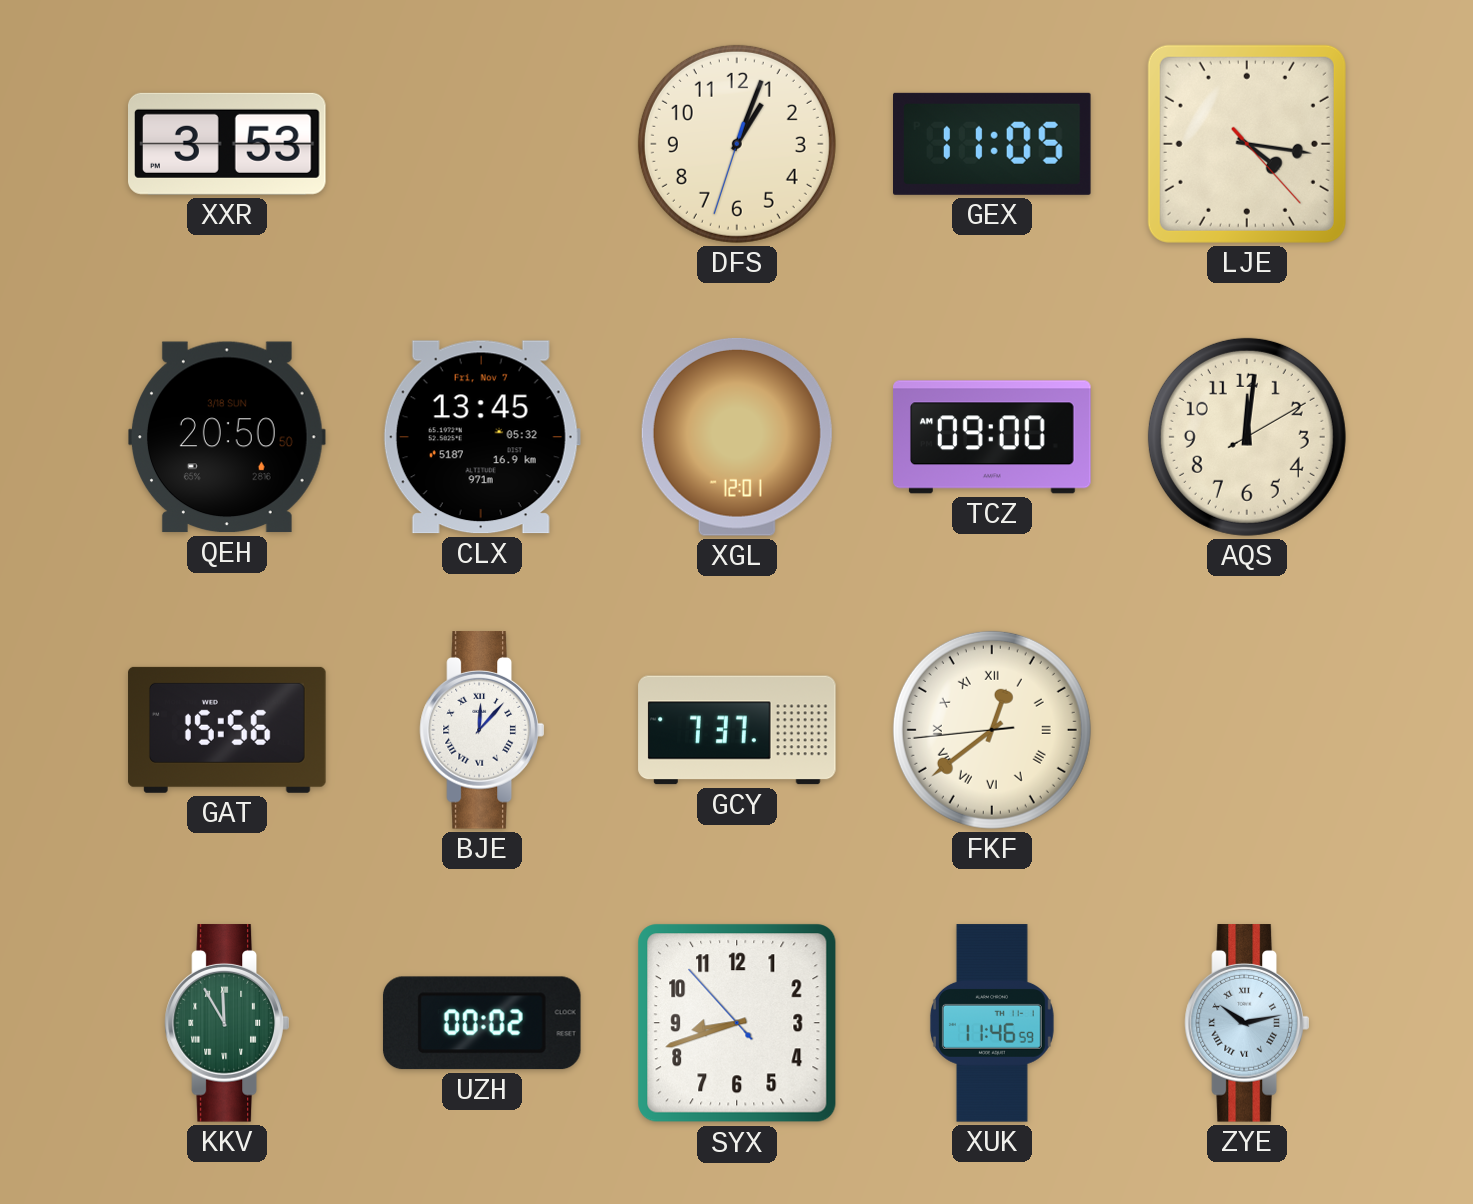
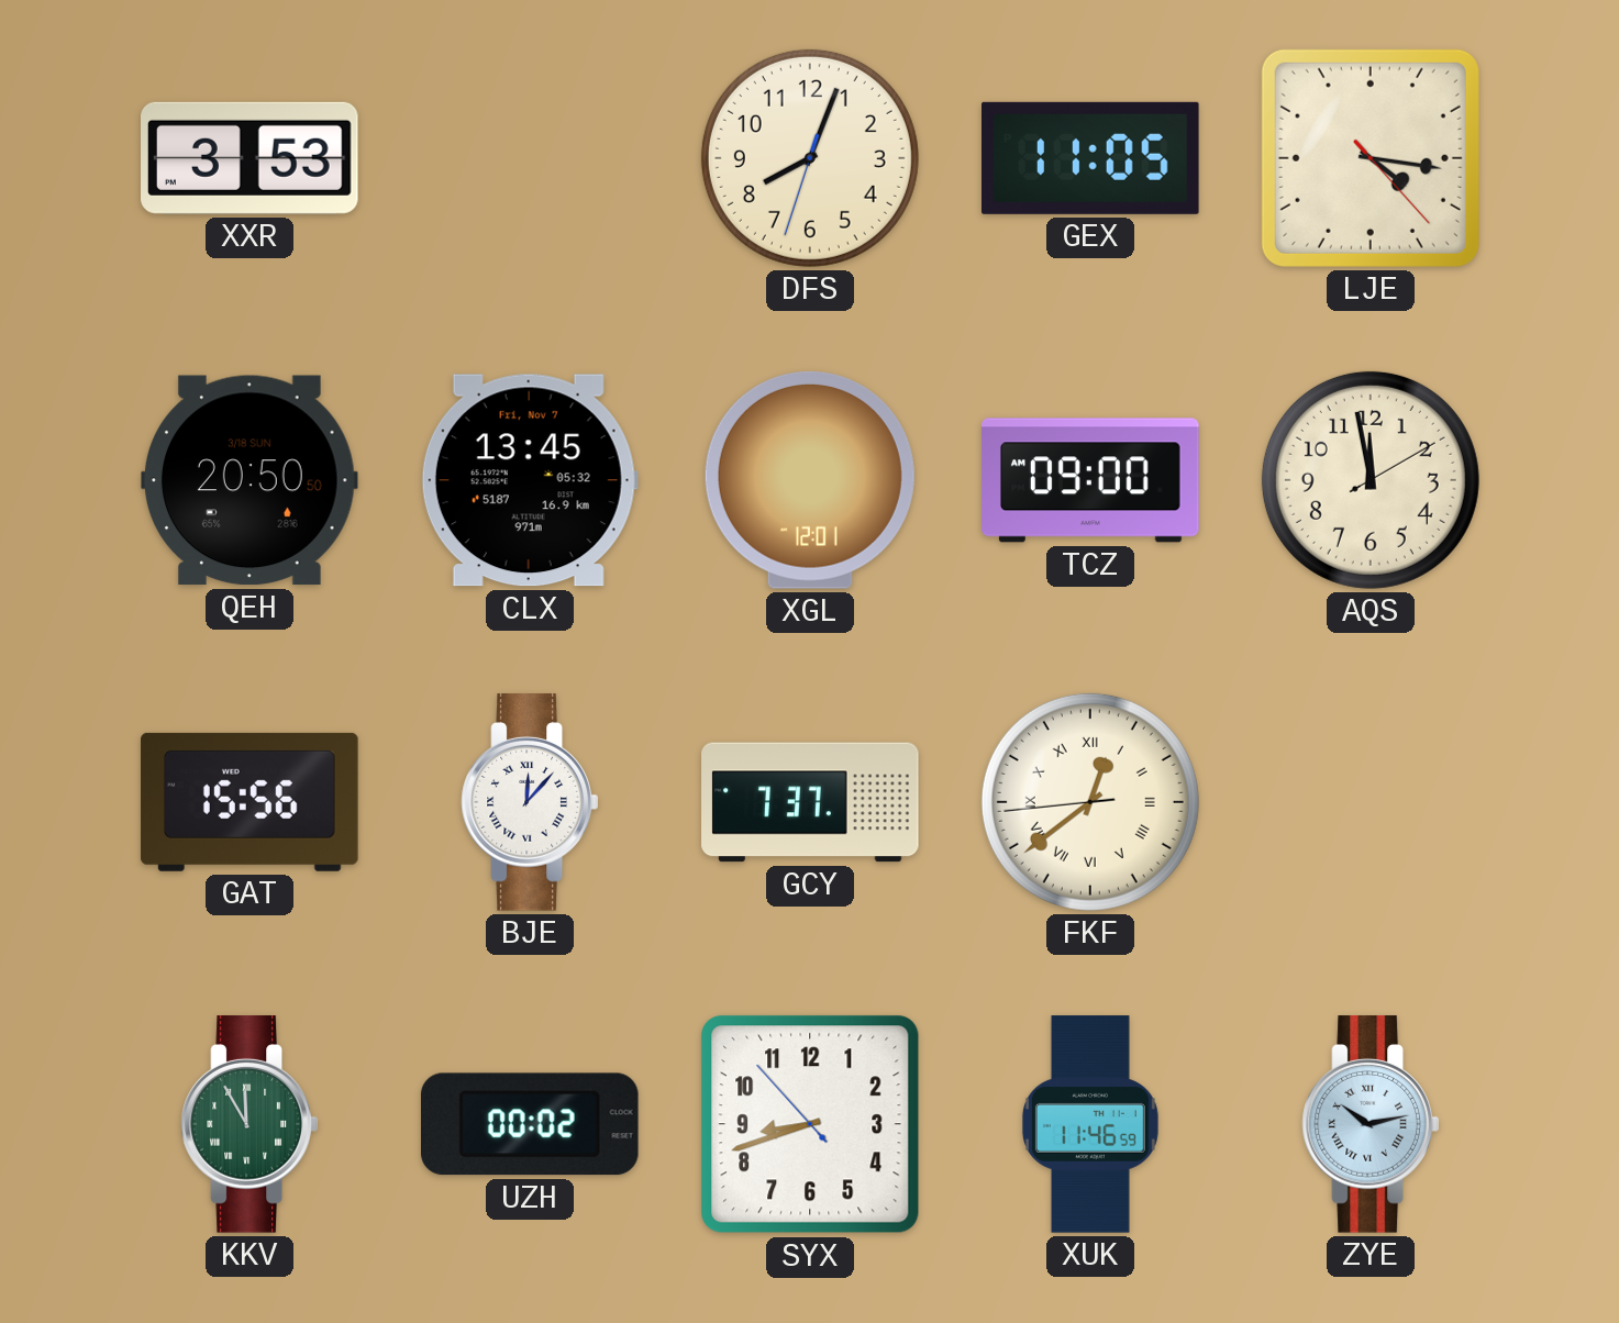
DFS: 1:03 -> 8:03 (810, 158)
AQS: 12:01 -> 11:58 (1371, 480)
